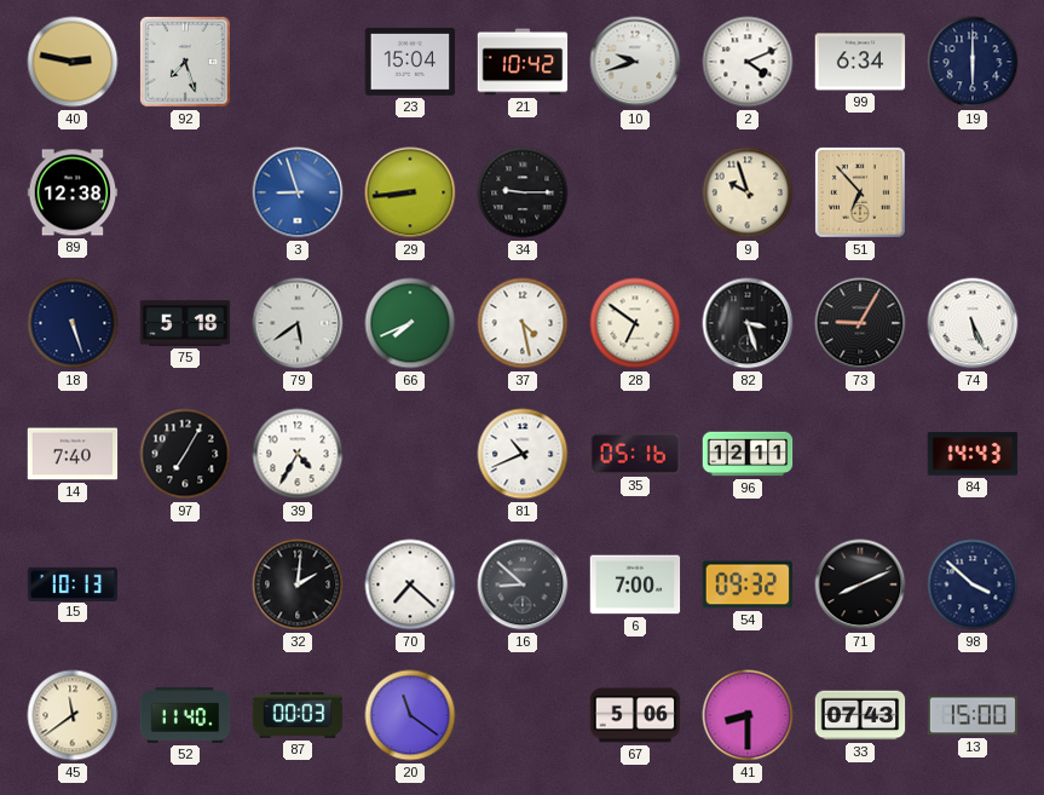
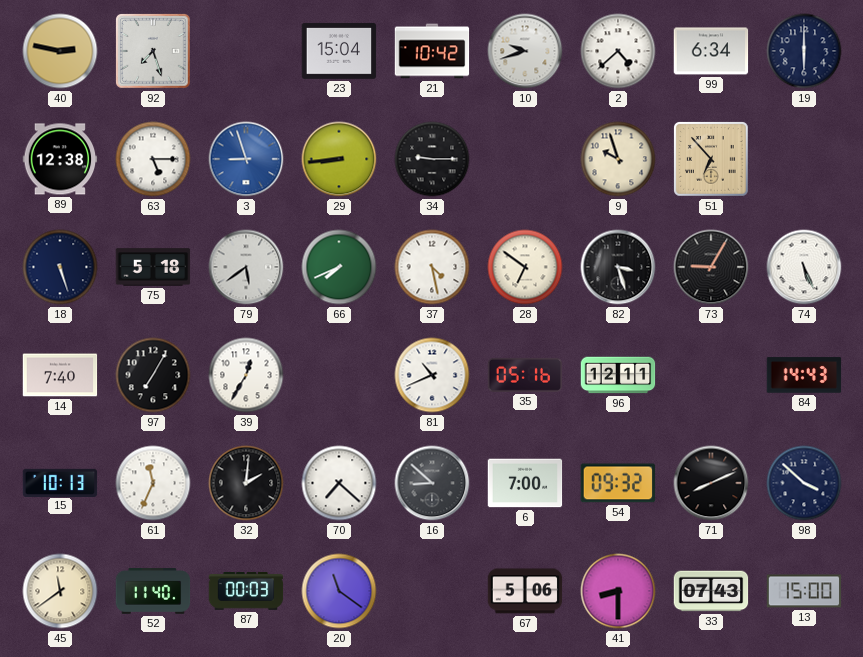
2: 4:11 -> 4:38 (618, 51)
63: none -> 5:15 (153, 159)
39: 4:35 -> 12:35 (246, 375)
61: none -> 11:34 (153, 483)
